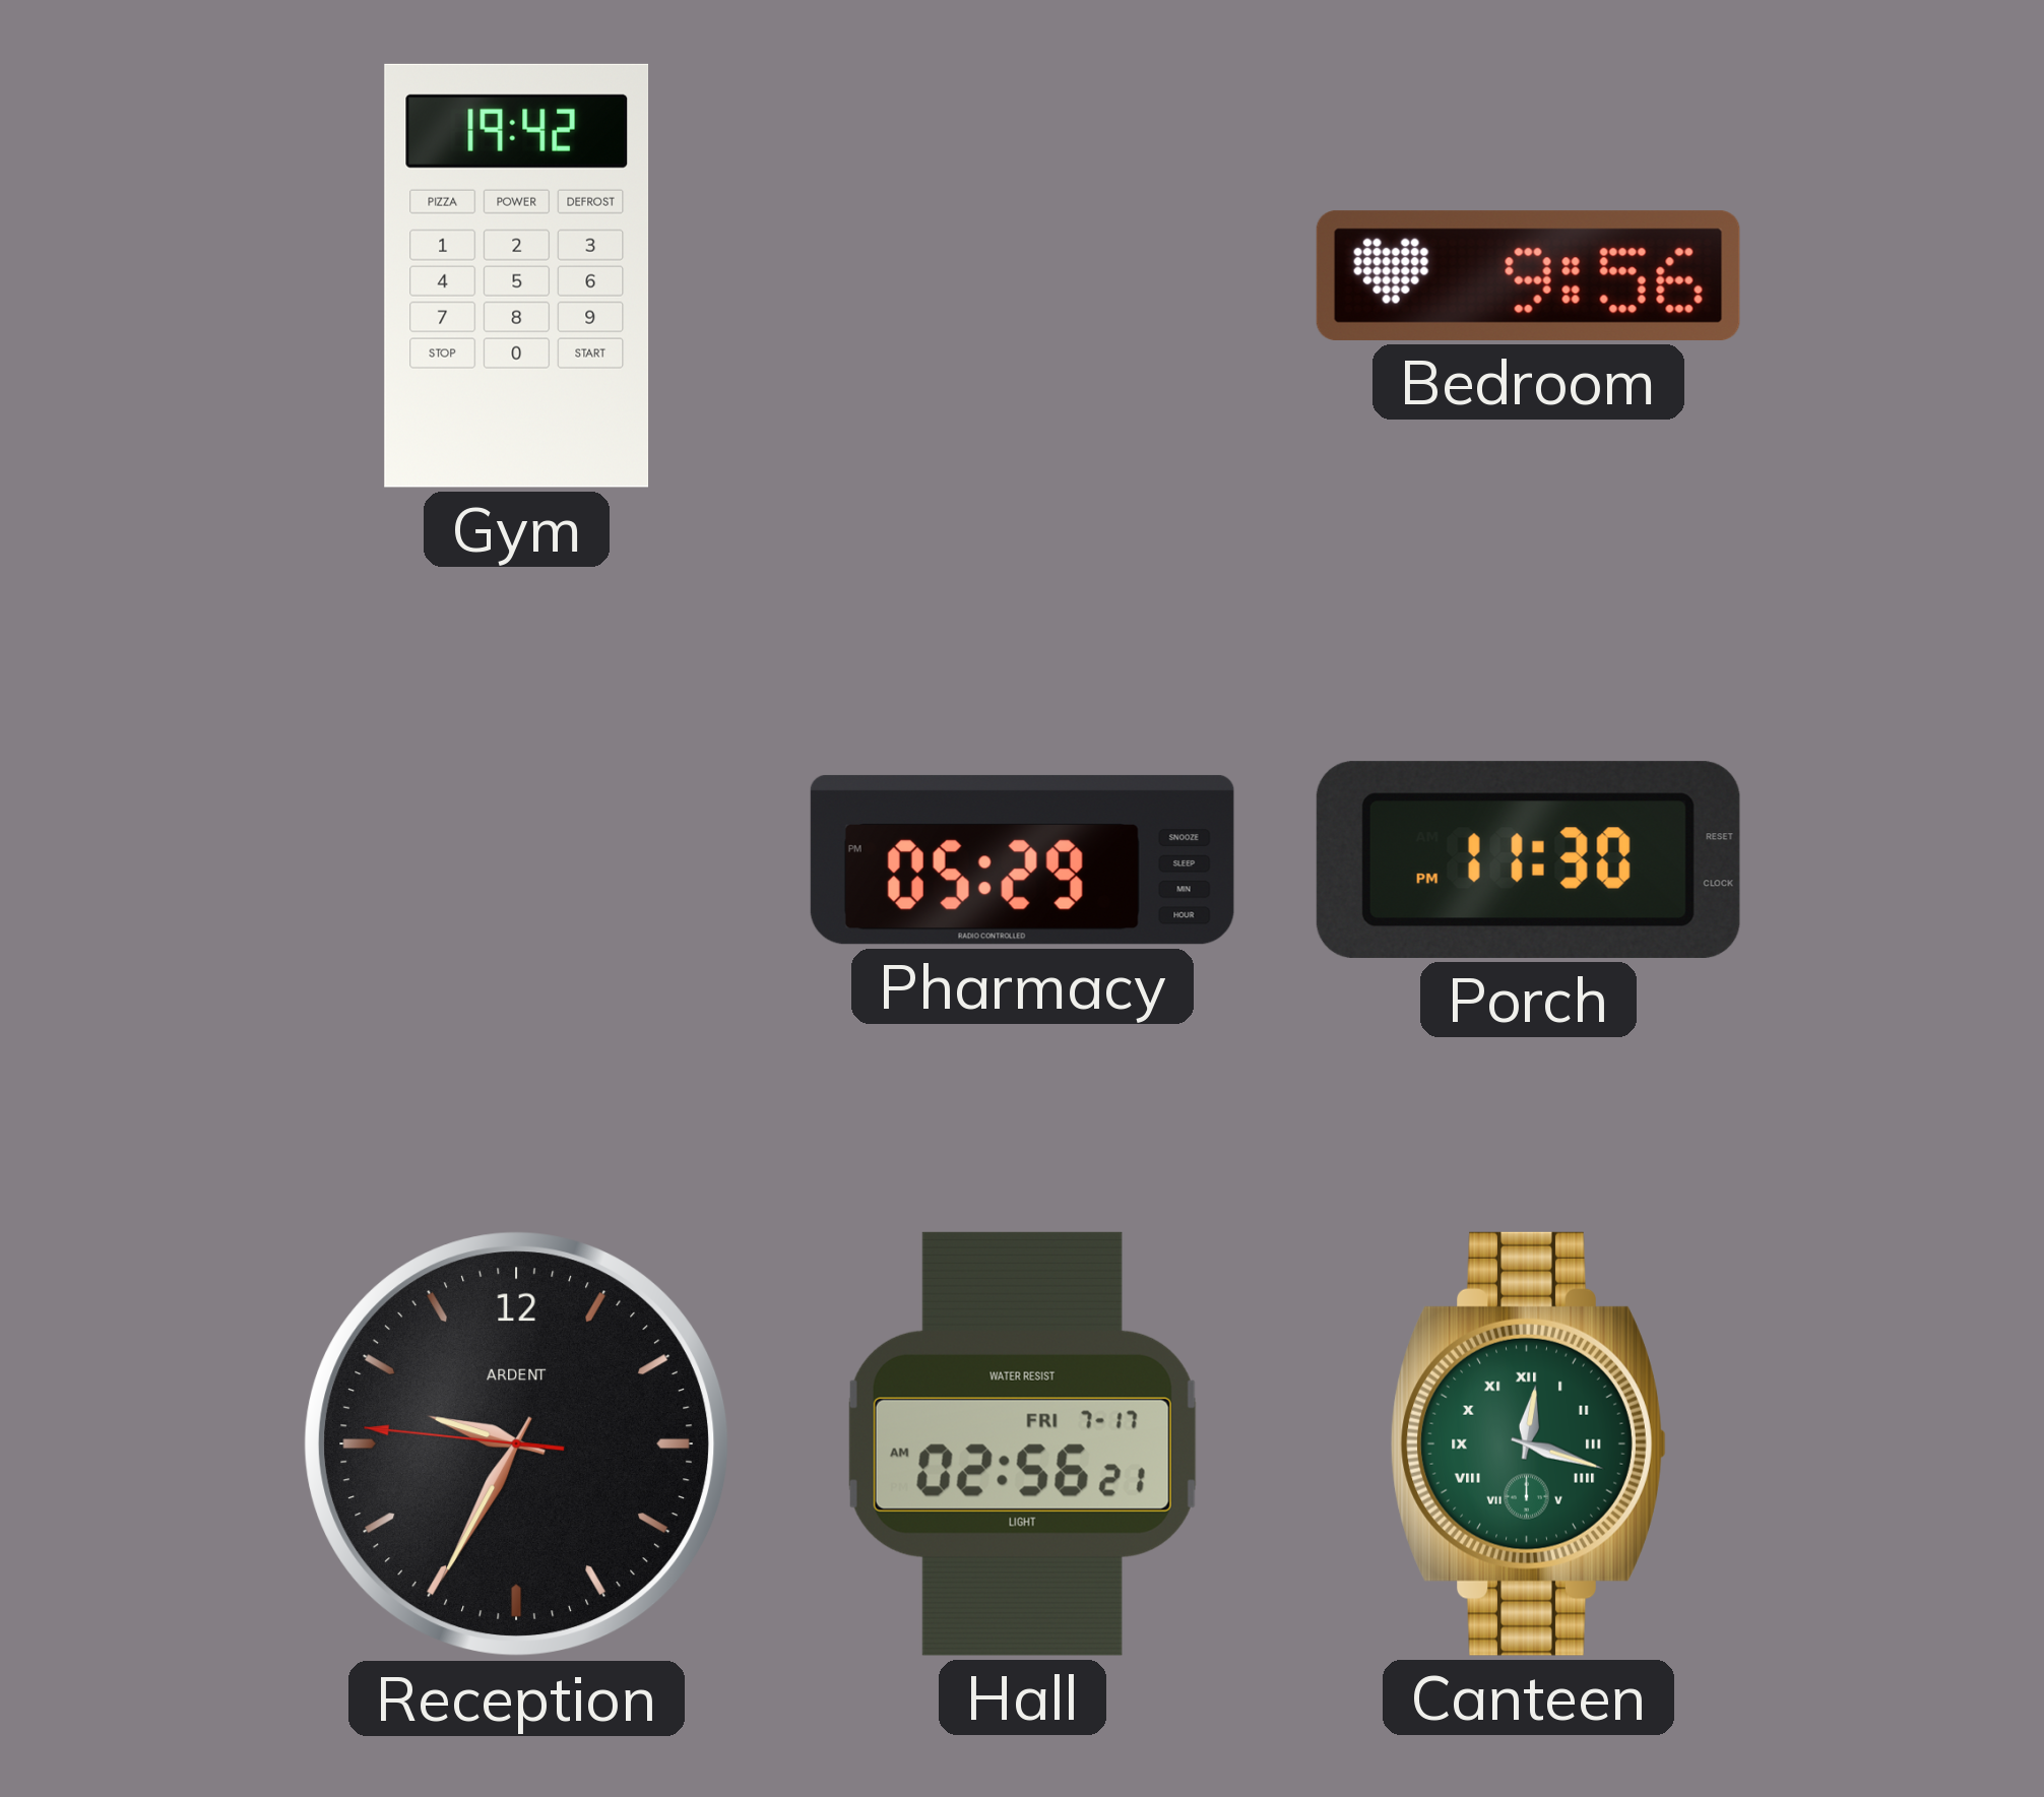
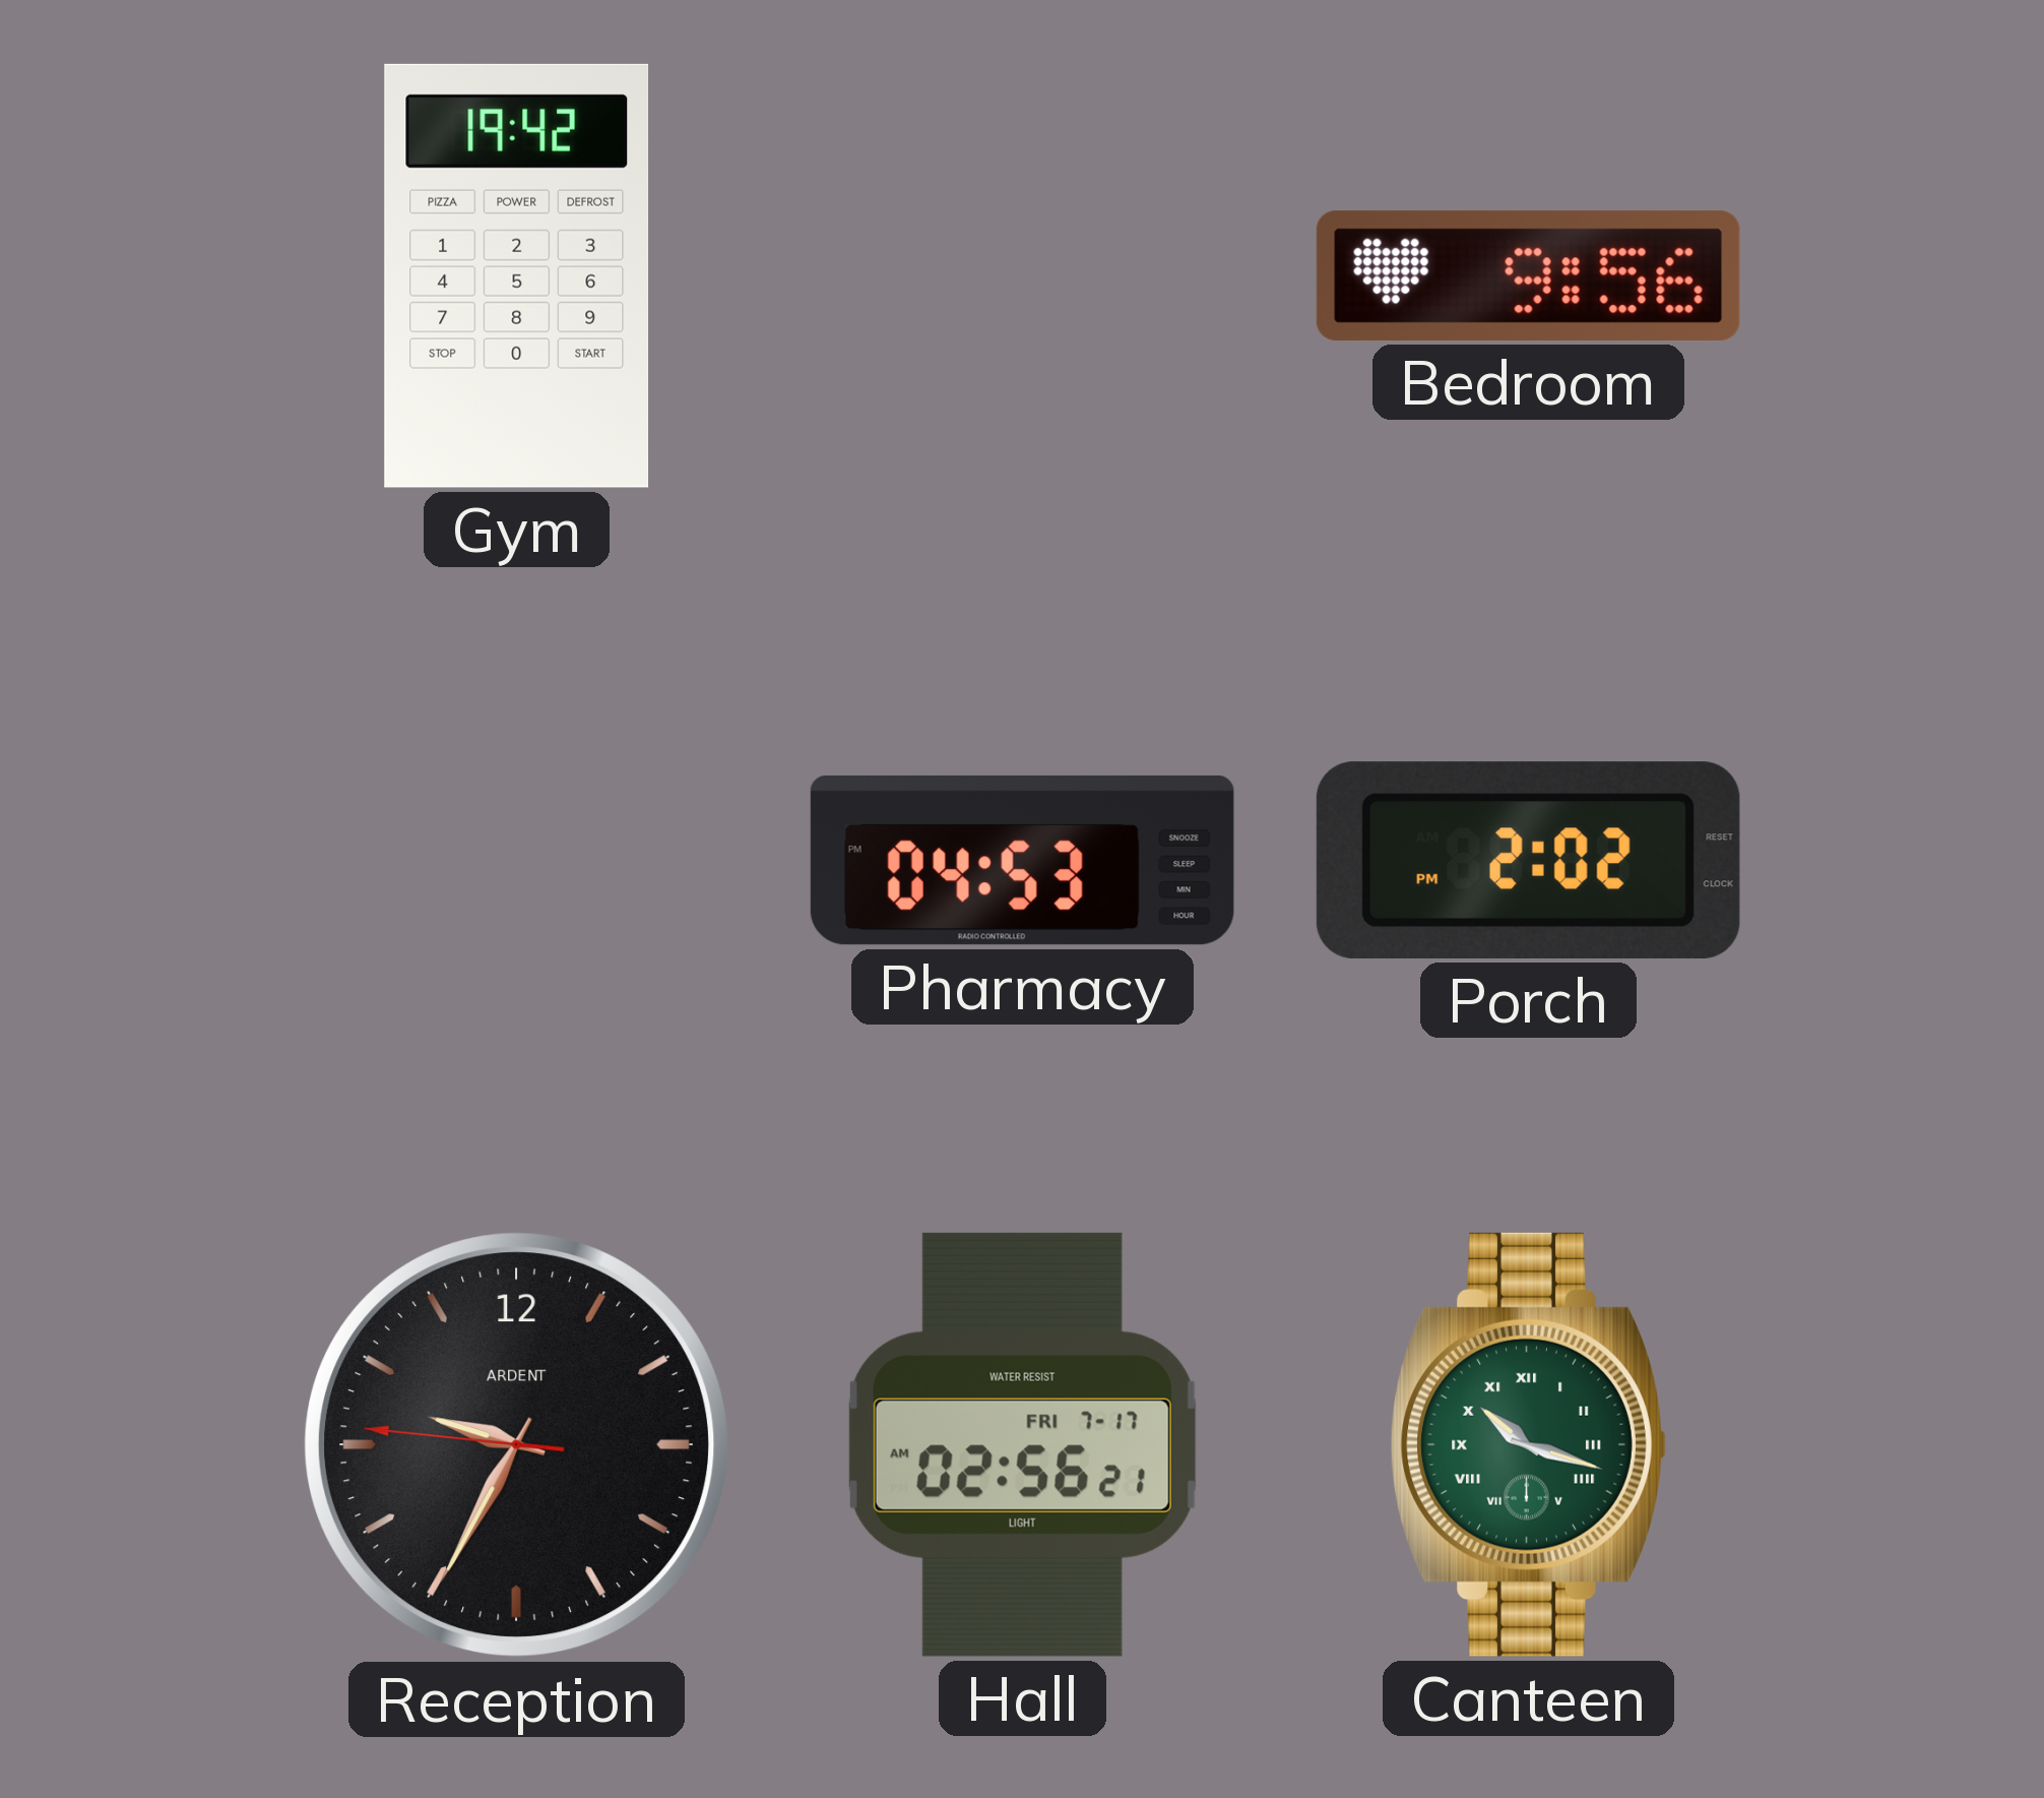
Pharmacy: 05:29 -> 04:53 (1022, 860)
Porch: 11:30 -> 2:02 (1528, 860)
Canteen: 12:18 -> 10:18 (1528, 1444)
